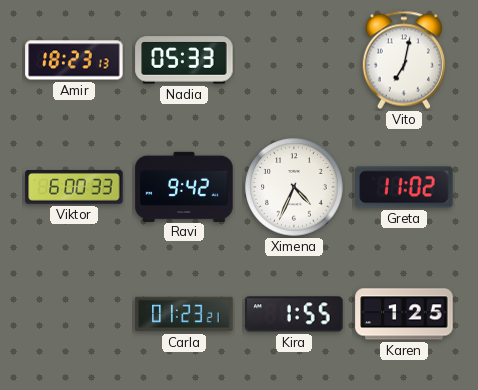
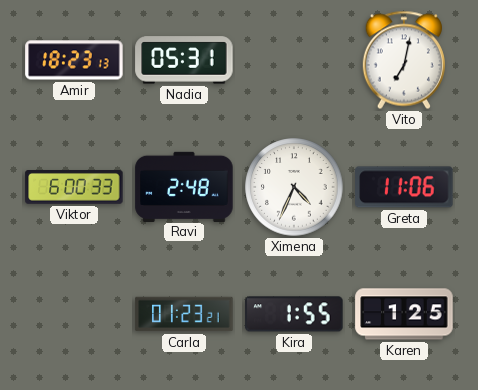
Nadia: 05:33 -> 05:31 (184, 60)
Ravi: 9:42 -> 2:48 (184, 186)
Greta: 11:02 -> 11:06 (404, 187)
